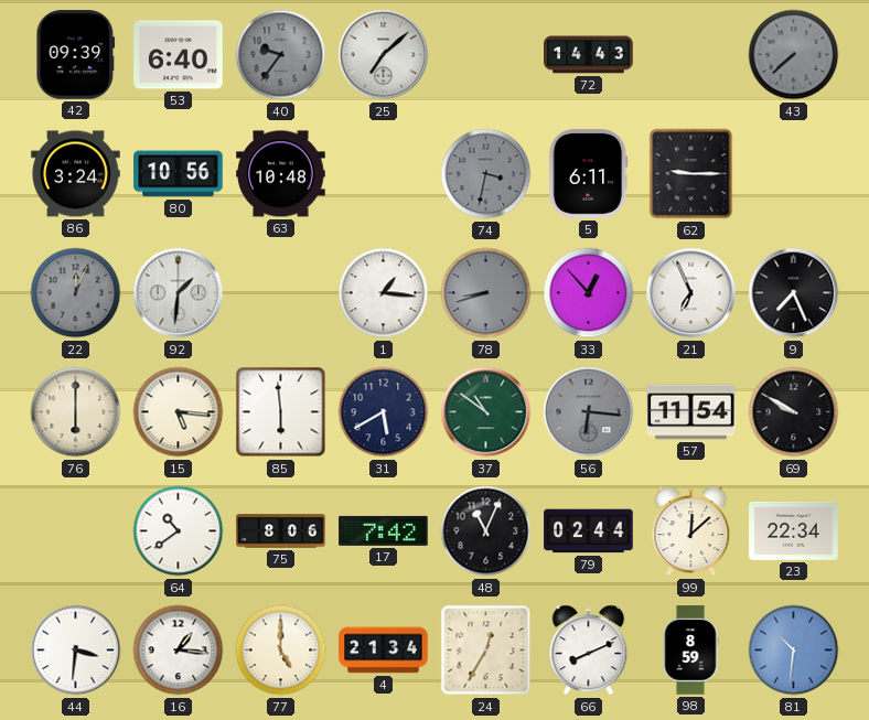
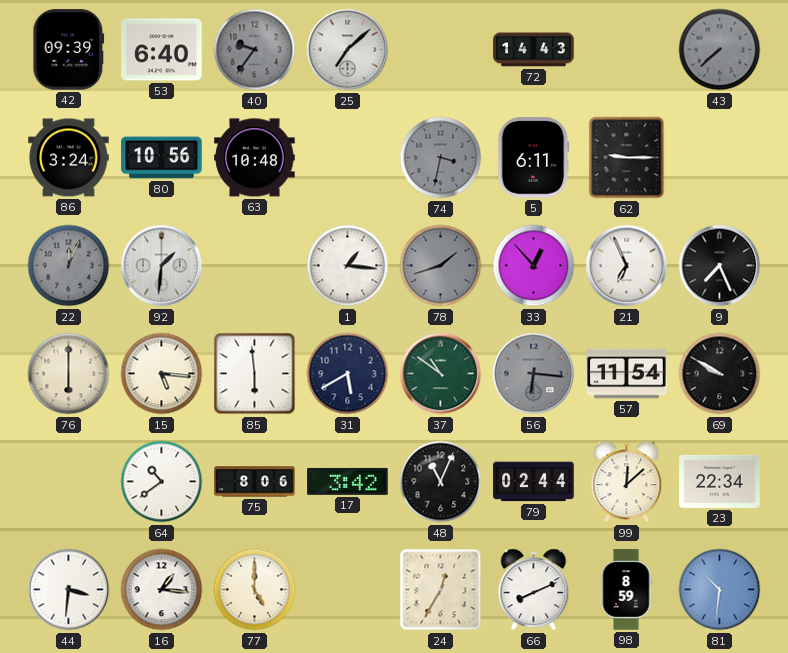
78: 8:42 -> 1:42 (441, 266)
17: 7:42 -> 3:42 (348, 481)
4: 21:34 -> none (384, 651)
